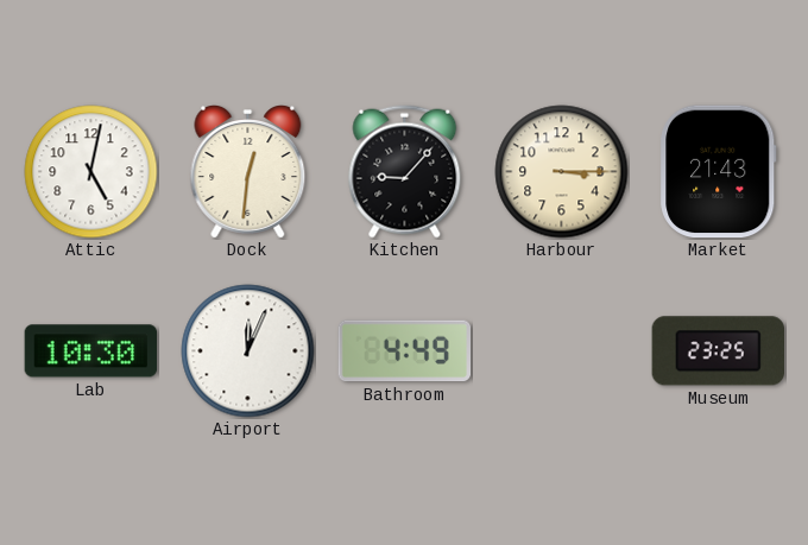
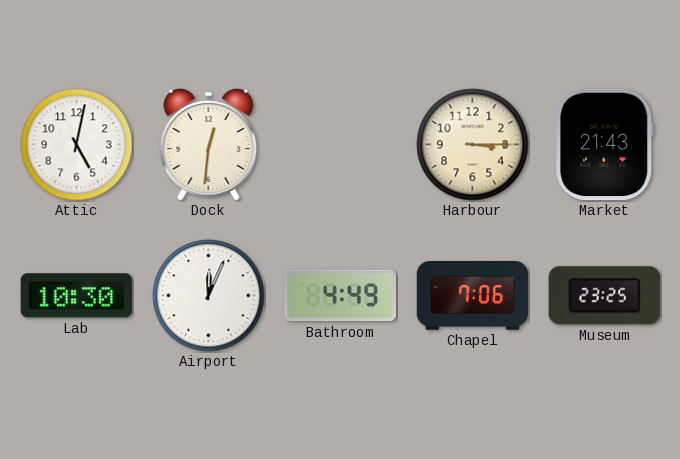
Kitchen: 9:07 -> none (405, 172)
Chapel: none -> 7:06 (473, 296)
